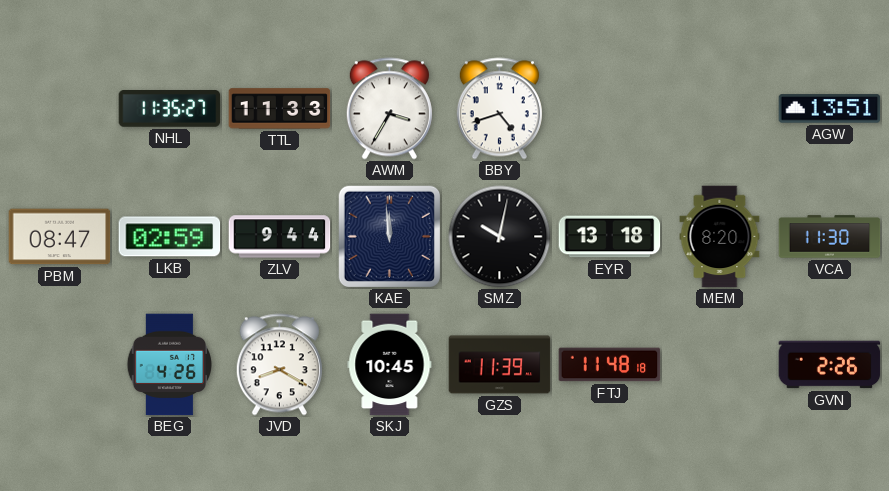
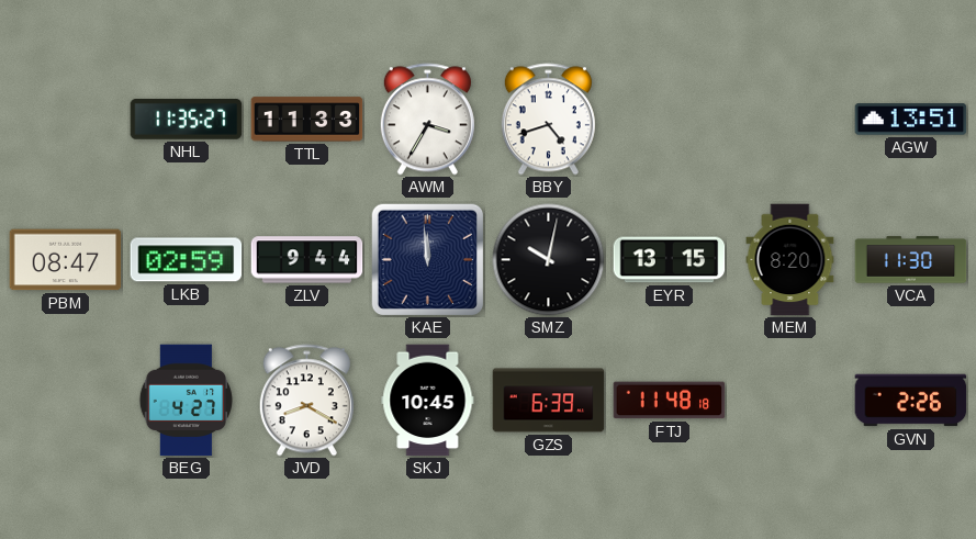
EYR: 13:18 -> 13:15 (670, 260)
BEG: 4:26 -> 4:27 (186, 401)
GZS: 11:39 -> 6:39 (549, 401)
